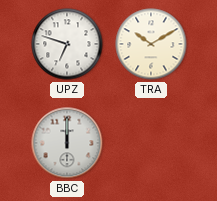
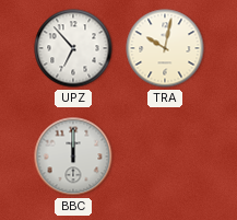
UPZ: 6:48 -> 6:53 (73, 48)
TRA: 10:10 -> 10:02 (165, 48)
